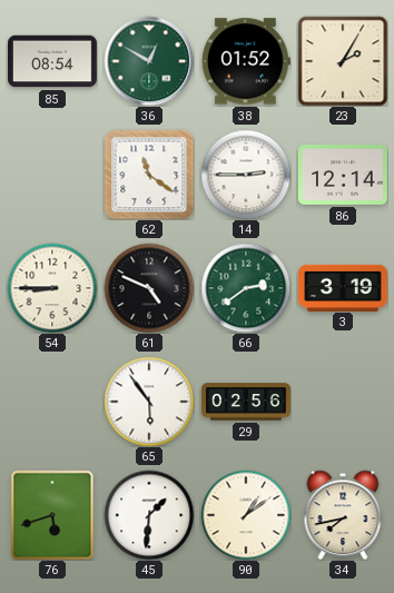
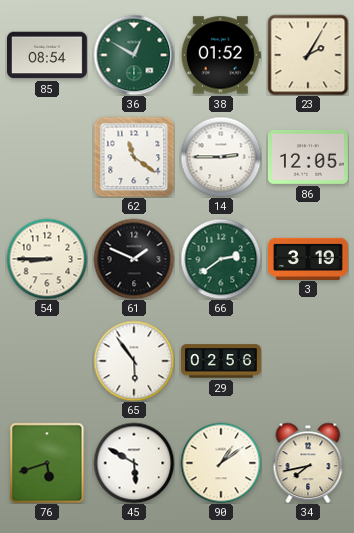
86: 12:14 -> 12:05 (308, 158)
61: 4:49 -> 1:49 (134, 259)
45: 1:31 -> 5:50 (134, 463)
